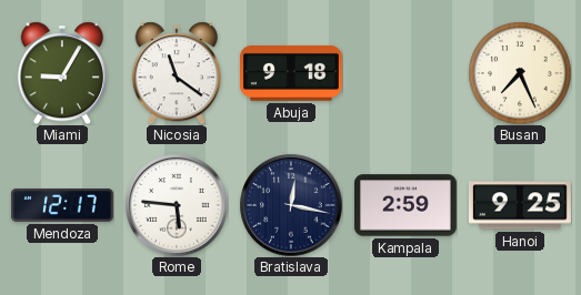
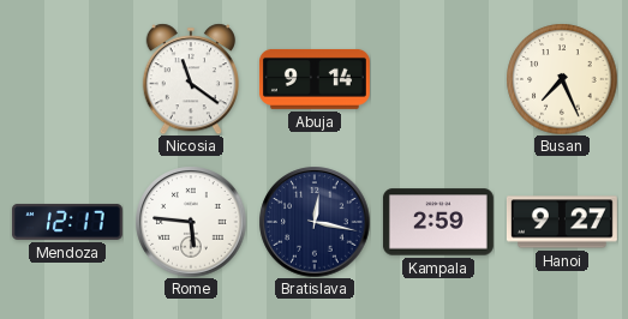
Miami: 9:05 -> none (62, 73)
Abuja: 9:18 -> 9:14 (315, 79)
Hanoi: 9:25 -> 9:27 (562, 222)
